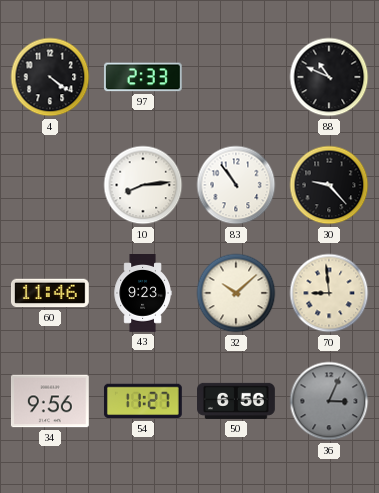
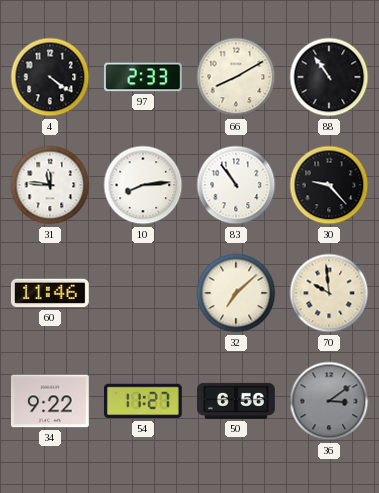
66: none -> 8:10 (236, 77)
88: 10:49 -> 10:54 (329, 77)
31: none -> 11:46 (50, 185)
43: 9:23 -> none (143, 294)
32: 10:08 -> 7:08 (236, 293)
70: 8:59 -> 9:59 (329, 293)
34: 9:56 -> 9:22 (50, 401)
36: 3:04 -> 3:09 (329, 401)
